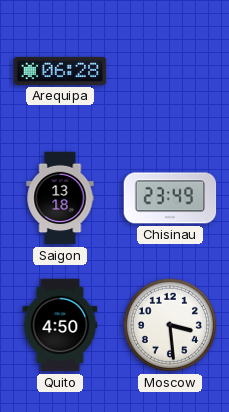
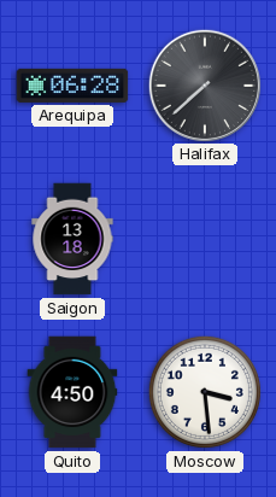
Halifax: none -> 7:38 (204, 84)
Chisinau: 23:49 -> none (170, 198)
